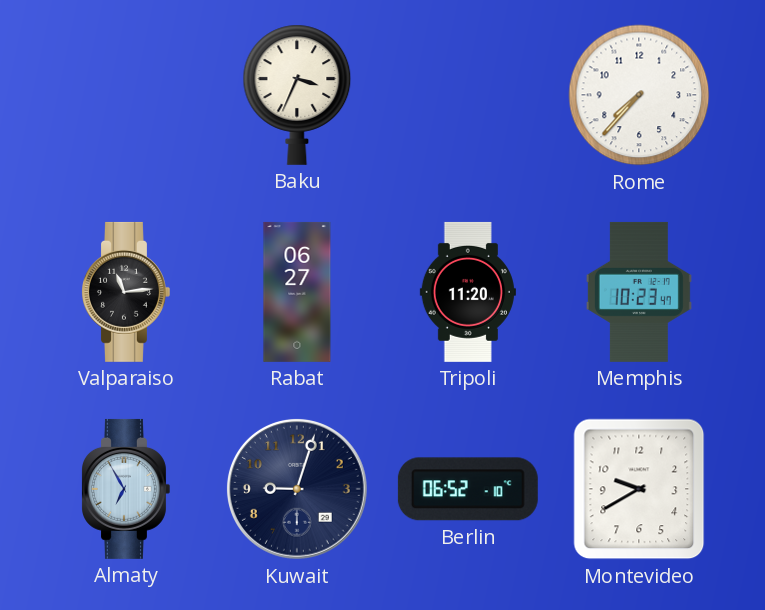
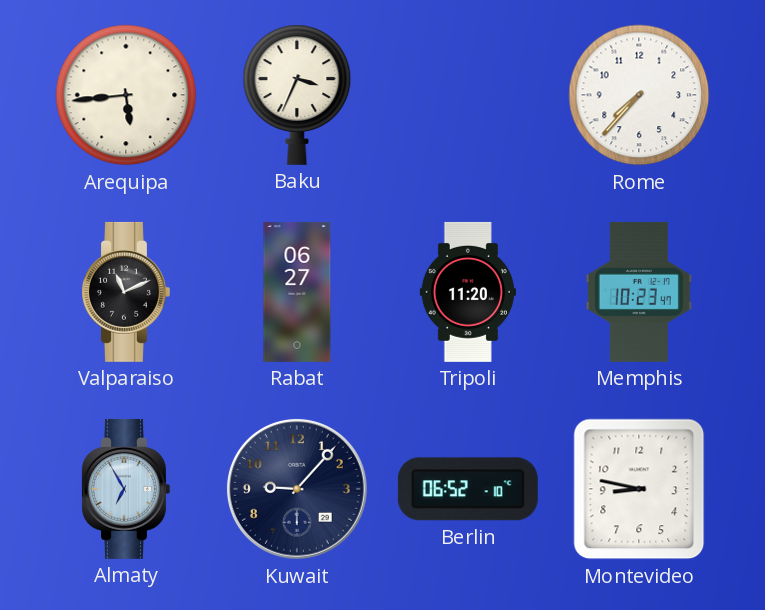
Arequipa: none -> 5:44 (126, 95)
Valparaiso: 11:14 -> 11:11 (126, 292)
Kuwait: 9:03 -> 9:07 (297, 489)
Montevideo: 9:40 -> 8:47 (639, 489)
